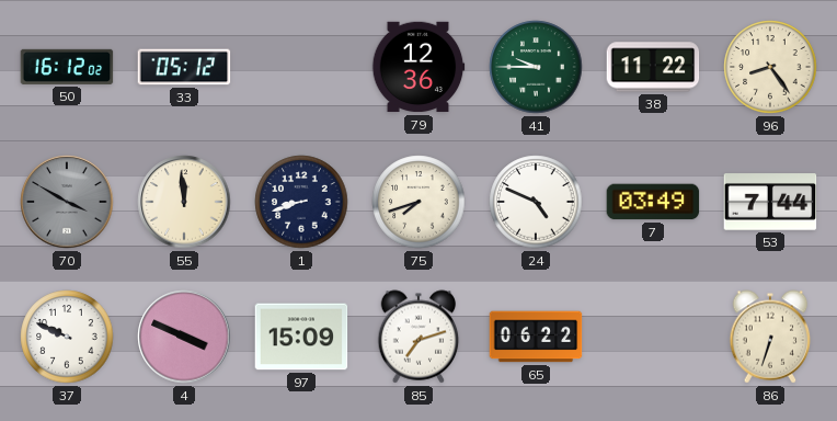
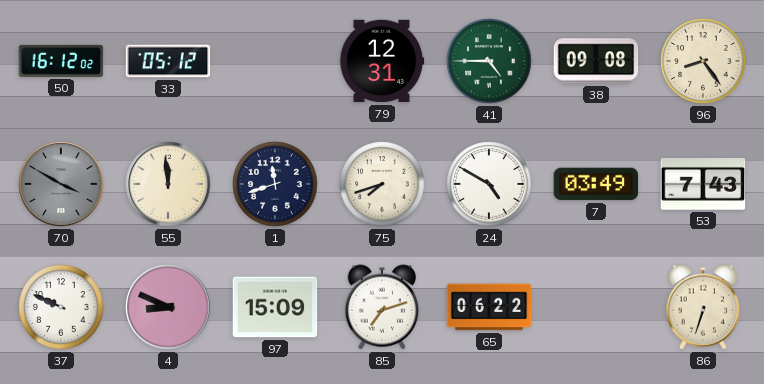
79: 12:36 -> 12:31 (382, 61)
41: 9:45 -> 4:45 (489, 61)
38: 11:22 -> 09:08 (596, 61)
1: 8:42 -> 11:42 (275, 184)
24: 4:49 -> 4:50 (489, 184)
53: 7:44 -> 7:43 (703, 184)
4: 3:49 -> 8:49 (168, 307)
